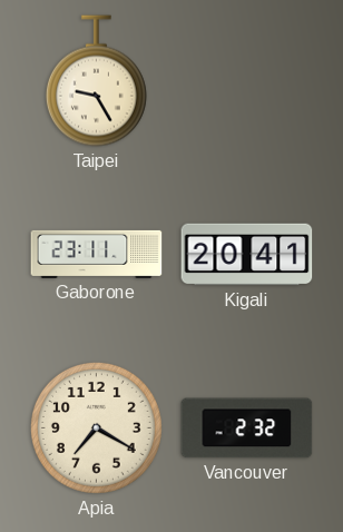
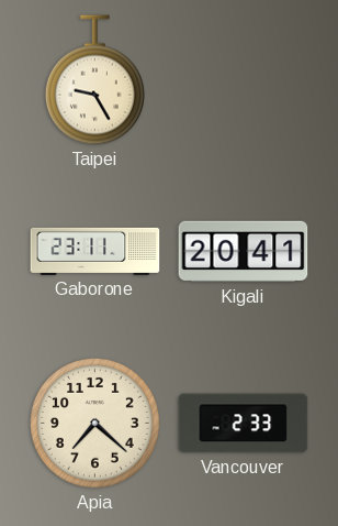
Apia: 7:20 -> 7:22 (94, 423)
Vancouver: 2:32 -> 2:33 (244, 424)
